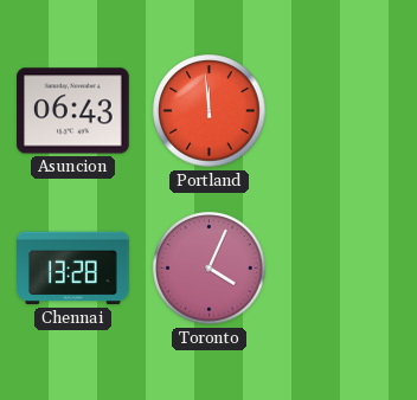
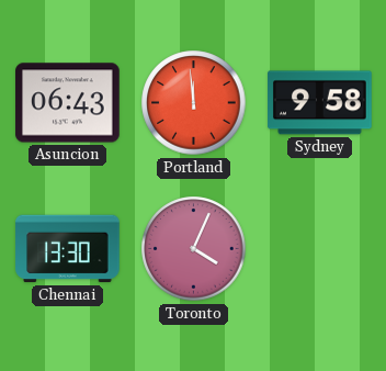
Sydney: none -> 9:58 (320, 103)
Chennai: 13:28 -> 13:30 (68, 249)
